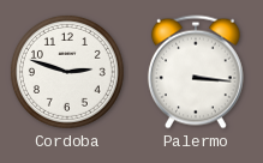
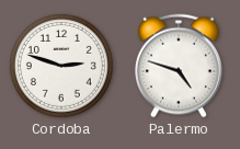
Palermo: 3:16 -> 4:48 (179, 66)
